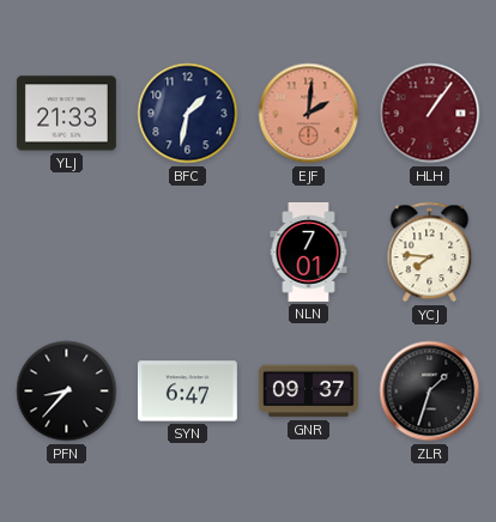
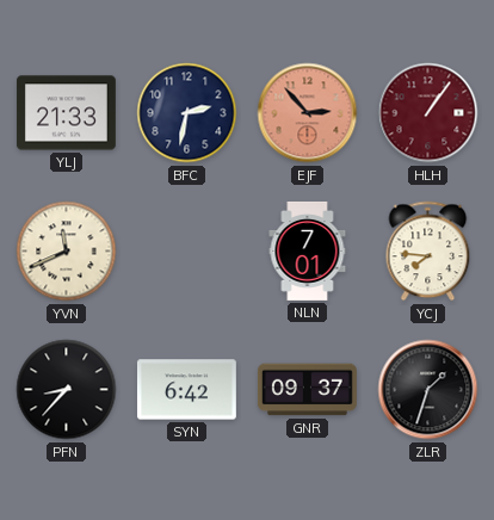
BFC: 1:32 -> 2:32 (187, 113)
EJF: 2:01 -> 2:53 (308, 113)
YVN: none -> 11:41 (67, 252)
SYN: 6:47 -> 6:42 (186, 390)
